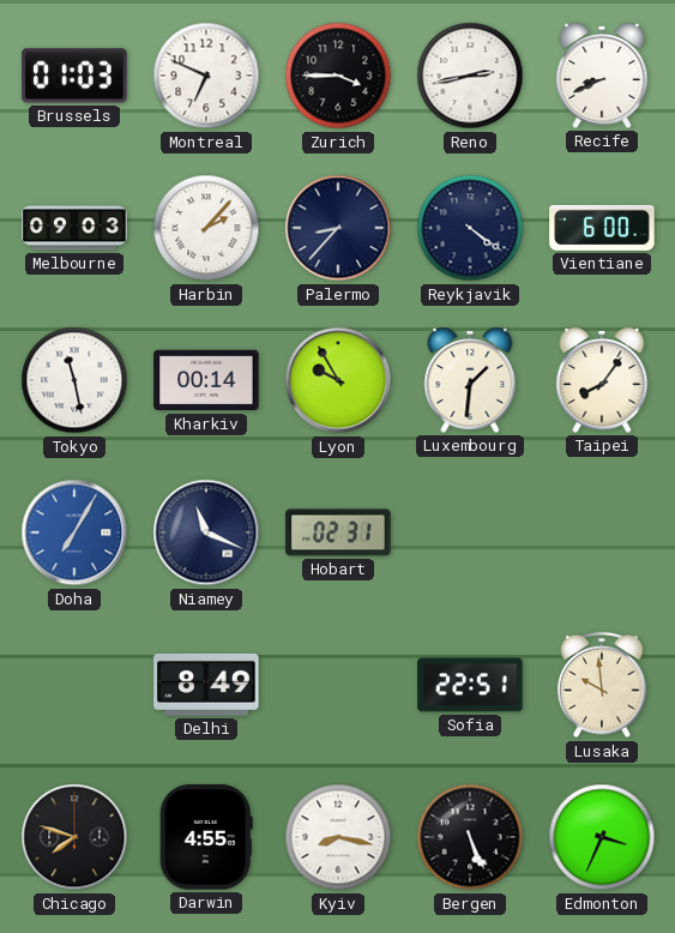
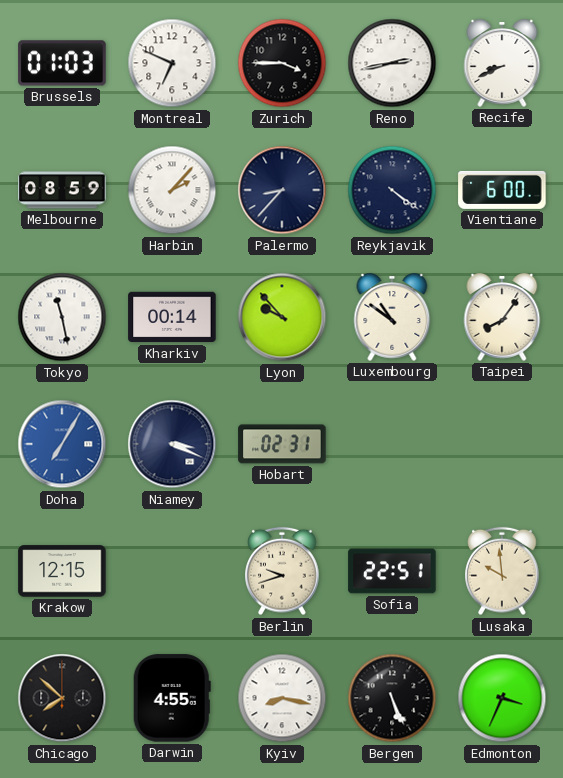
Melbourne: 09:03 -> 08:59 (62, 190)
Lyon: 9:55 -> 9:53 (282, 317)
Luxembourg: 1:31 -> 10:51 (392, 317)
Niamey: 11:19 -> 3:19 (172, 444)
Krakow: none -> 12:15 (62, 571)
Delhi: 8:49 -> none (206, 685)
Berlin: none -> 9:42 (282, 571)
Chicago: 7:48 -> 7:52 (62, 698)
